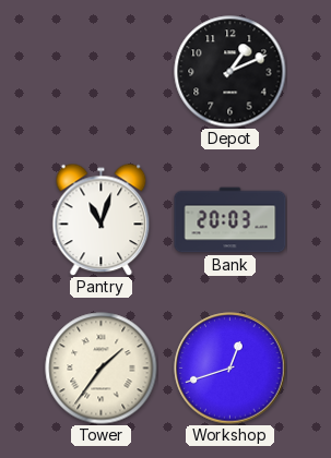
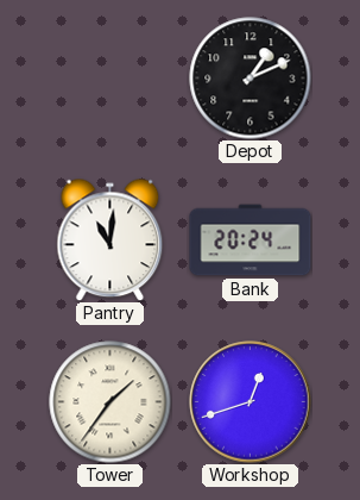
Pantry: 11:03 -> 11:01 (110, 239)
Bank: 20:03 -> 20:24 (251, 240)
